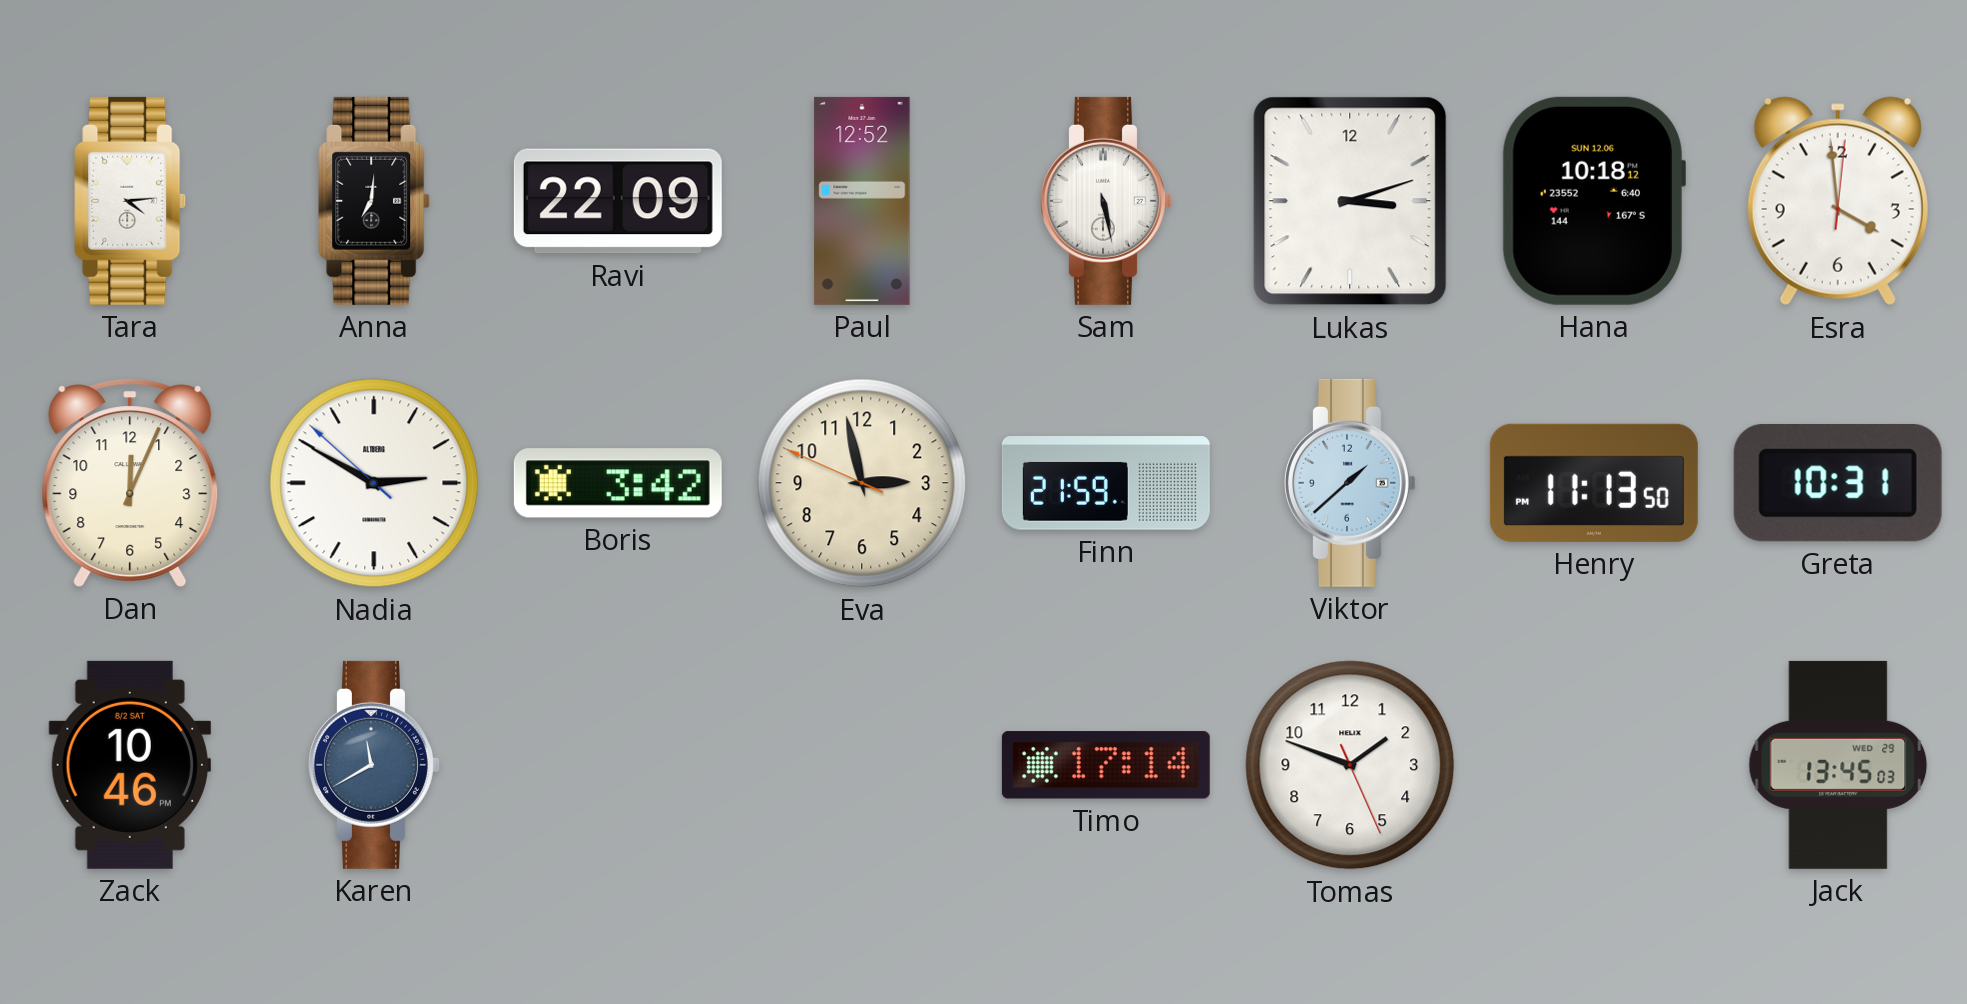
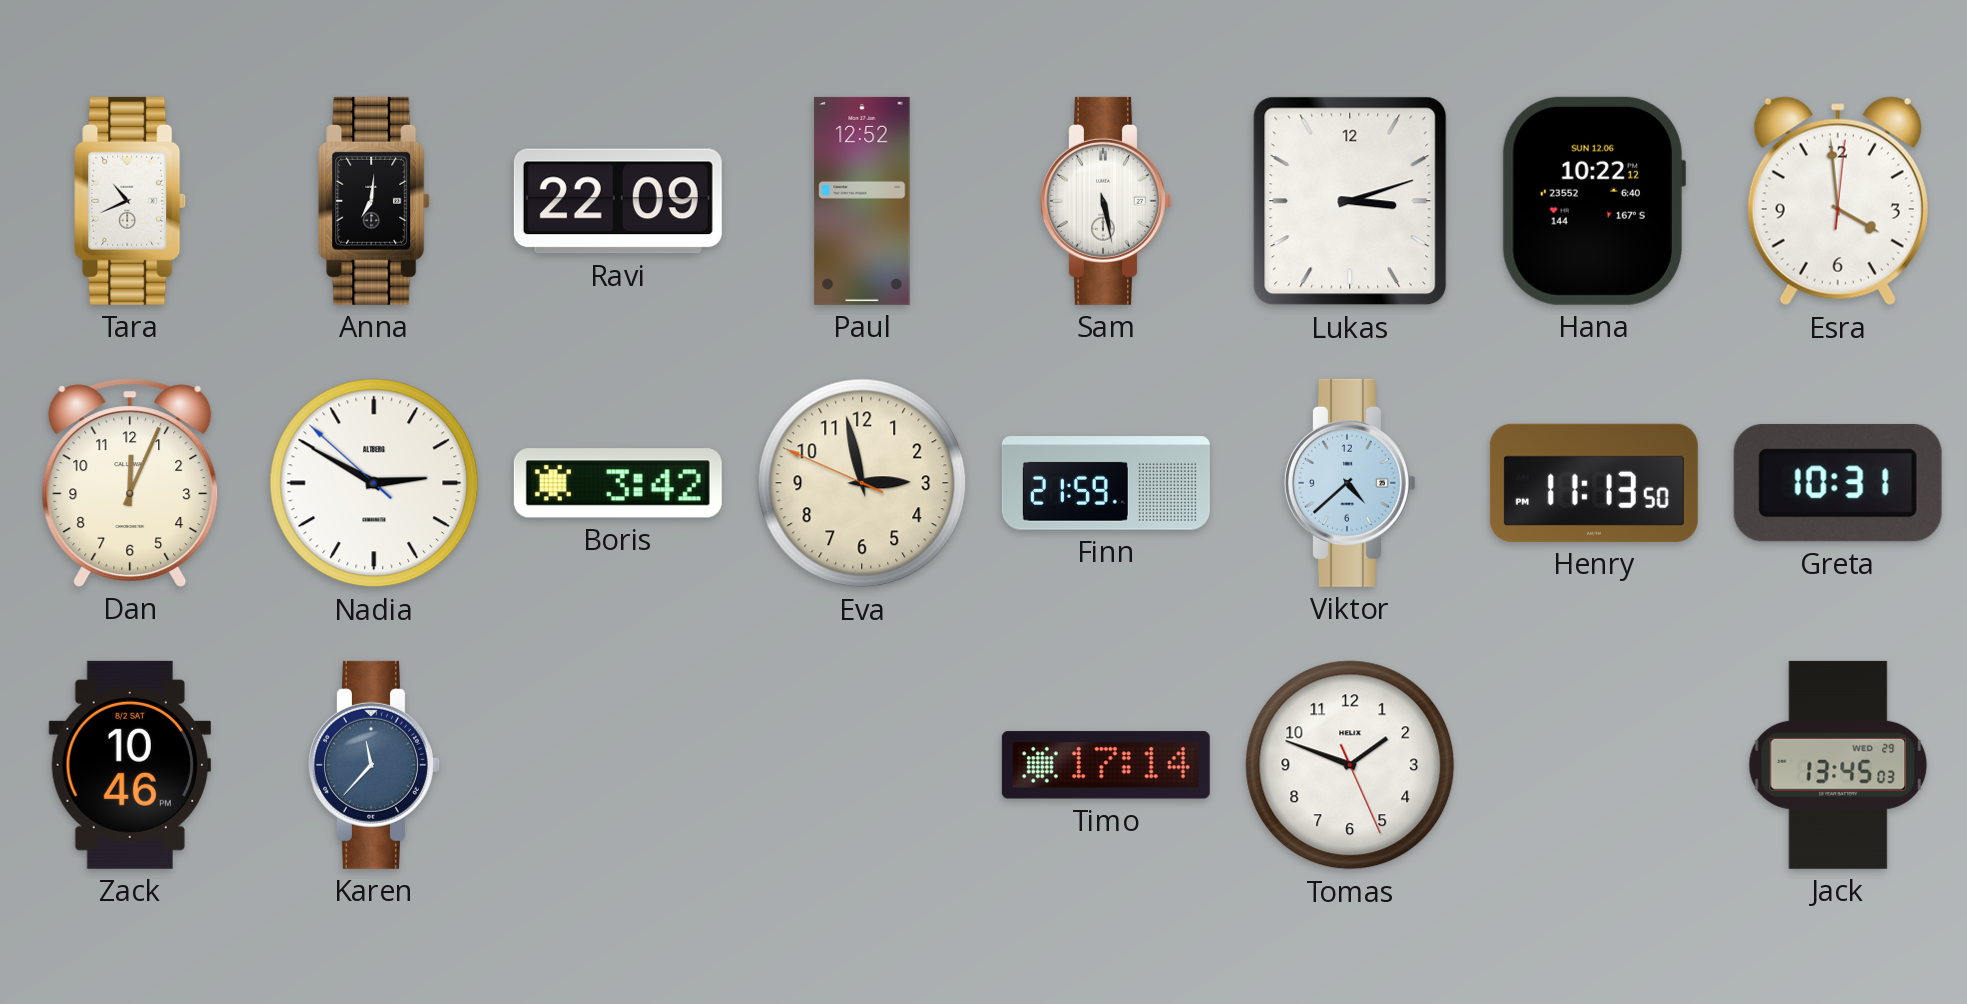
Tara: 4:14 -> 10:41 (131, 201)
Hana: 10:18 -> 10:22 (1593, 201)
Viktor: 1:38 -> 4:38 (1351, 483)
Karen: 11:40 -> 11:37 (375, 765)
